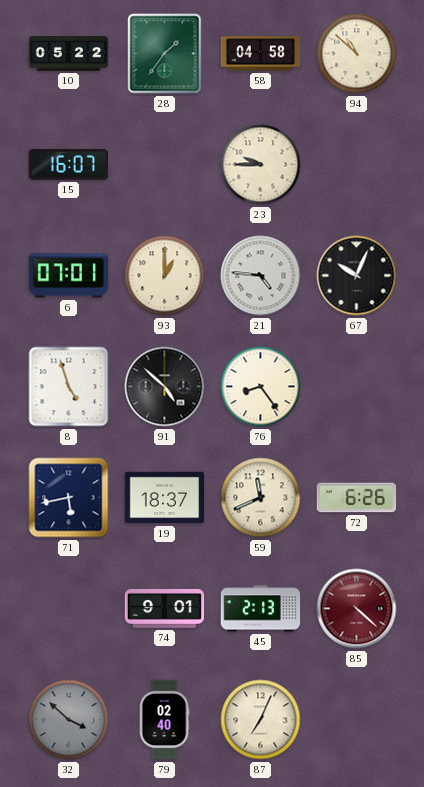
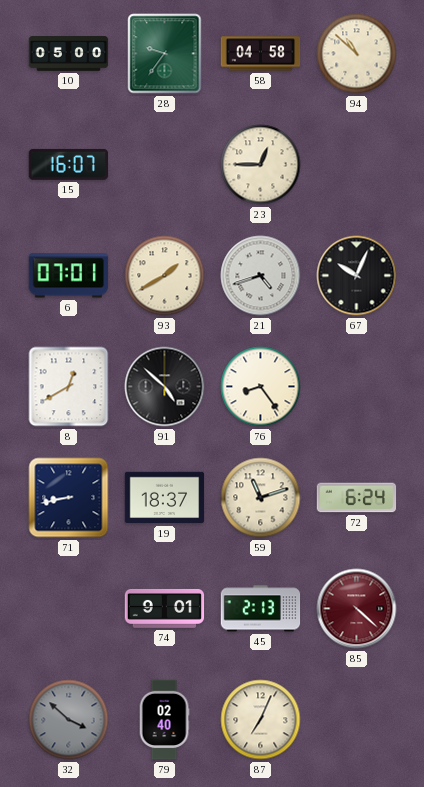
10: 05:22 -> 05:00 (69, 54)
28: 1:36 -> 9:36 (165, 54)
23: 9:45 -> 12:45 (261, 165)
93: 1:00 -> 1:40 (165, 276)
21: 4:46 -> 4:42 (261, 276)
8: 4:57 -> 12:40 (69, 387)
71: 5:43 -> 8:43 (69, 498)
59: 11:41 -> 11:12 (261, 498)
72: 6:26 -> 6:24 (357, 498)
